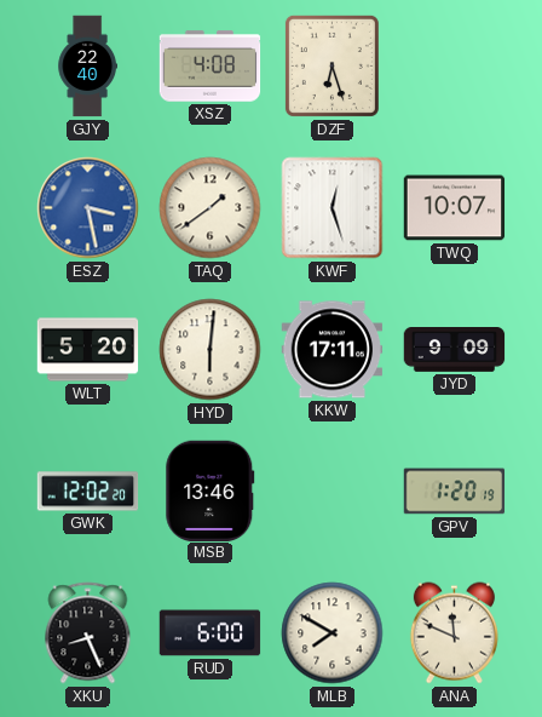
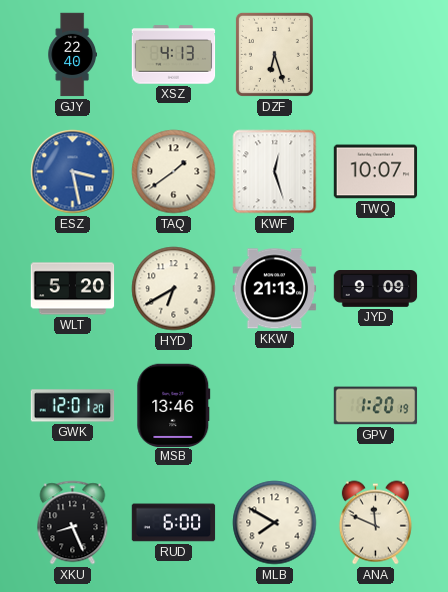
XSZ: 4:08 -> 4:13 (174, 55)
HYD: 6:01 -> 6:40 (174, 289)
KKW: 17:11 -> 21:13 (275, 289)
GWK: 12:02 -> 12:01 (73, 406)
